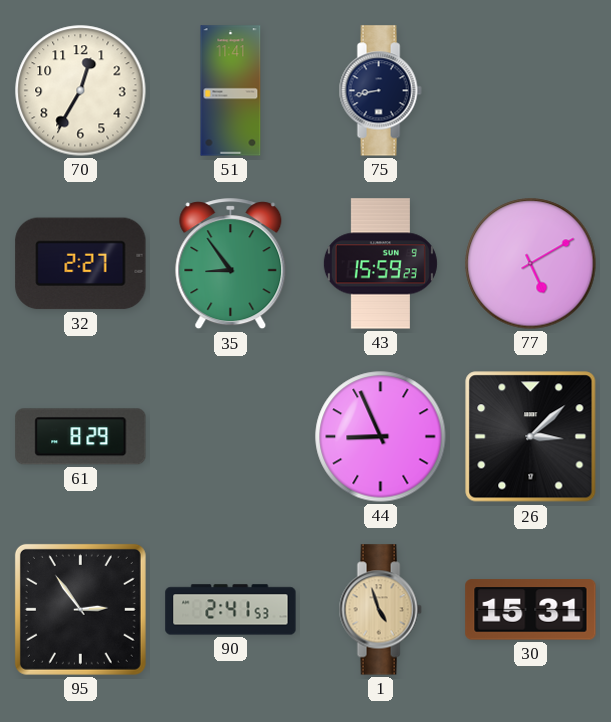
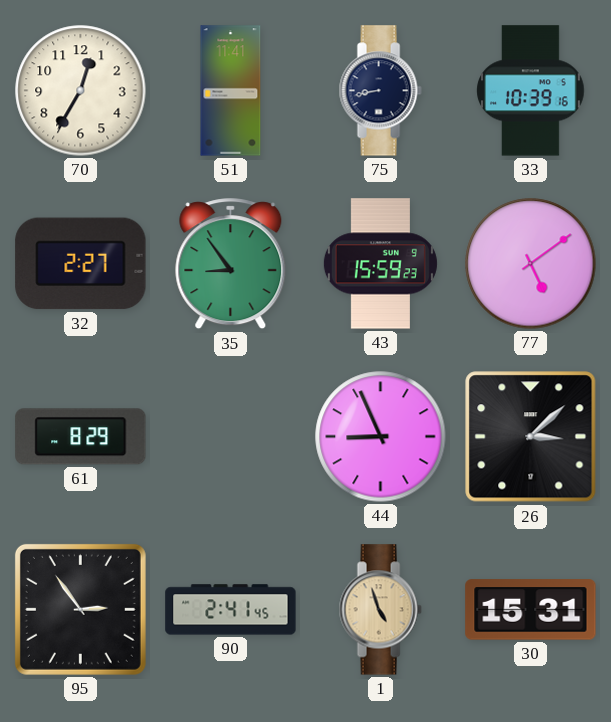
33: none -> 10:39 (531, 91)
77: 5:10 -> 5:09 (531, 264)
90: 2:41:53 -> 2:41:45 (231, 610)
